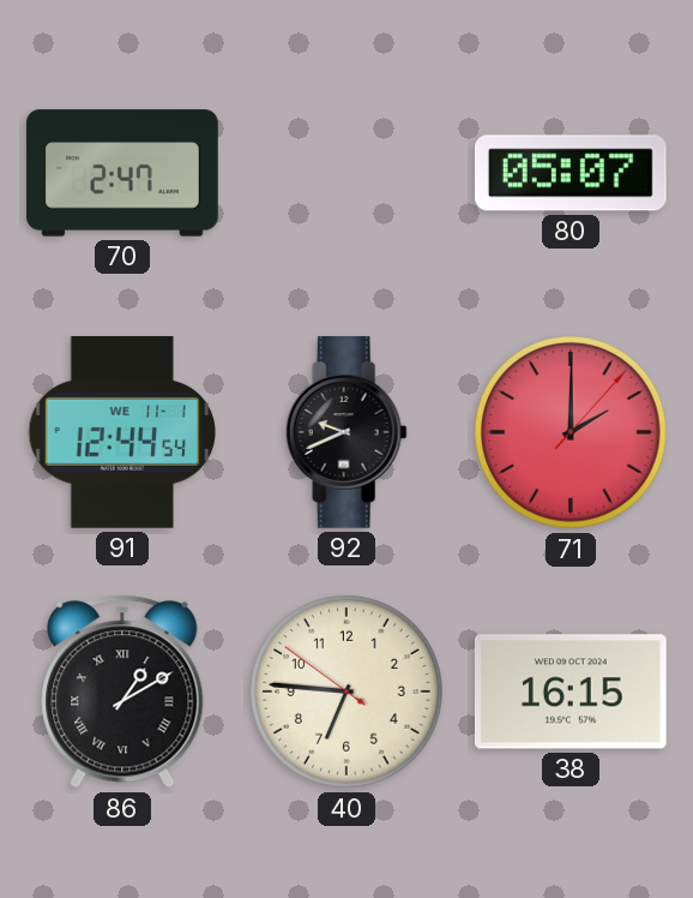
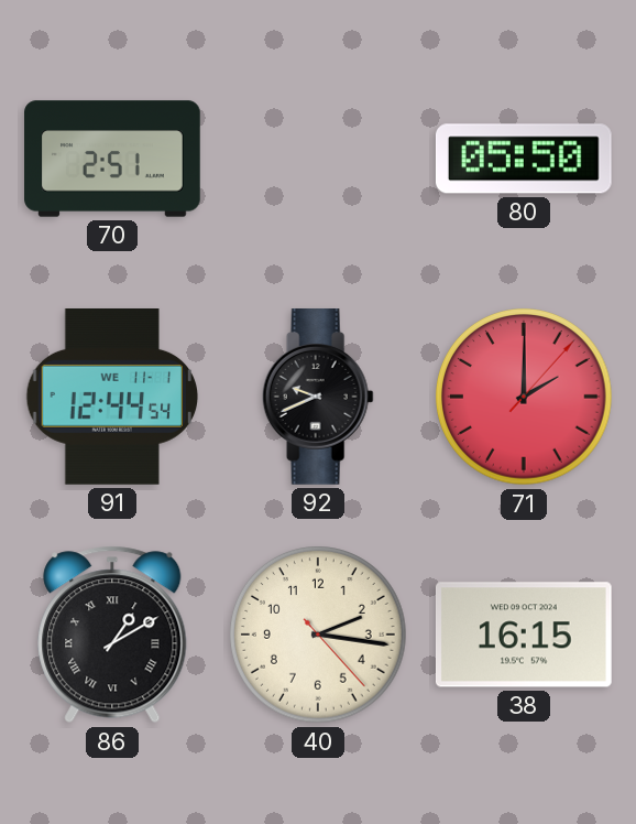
70: 2:47 -> 2:51 (112, 159)
80: 05:07 -> 05:50 (524, 159)
40: 6:45 -> 2:16 (318, 635)
